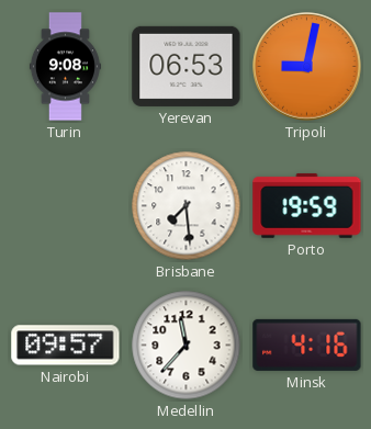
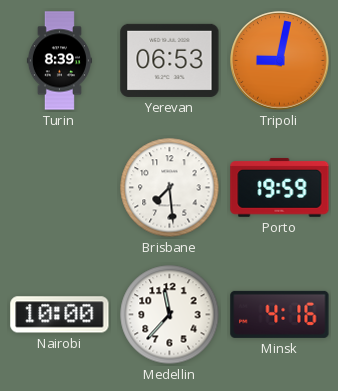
Turin: 9:08 -> 8:39 (59, 61)
Nairobi: 09:57 -> 10:00 (60, 315)
